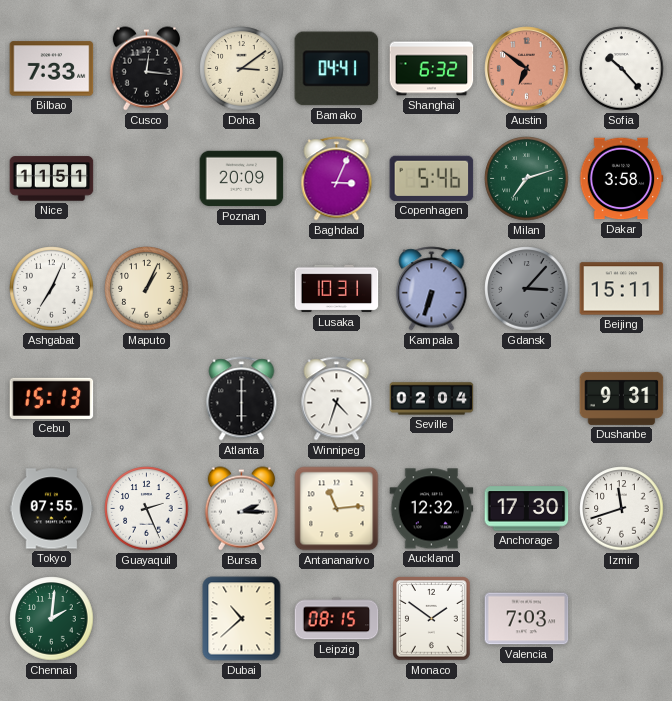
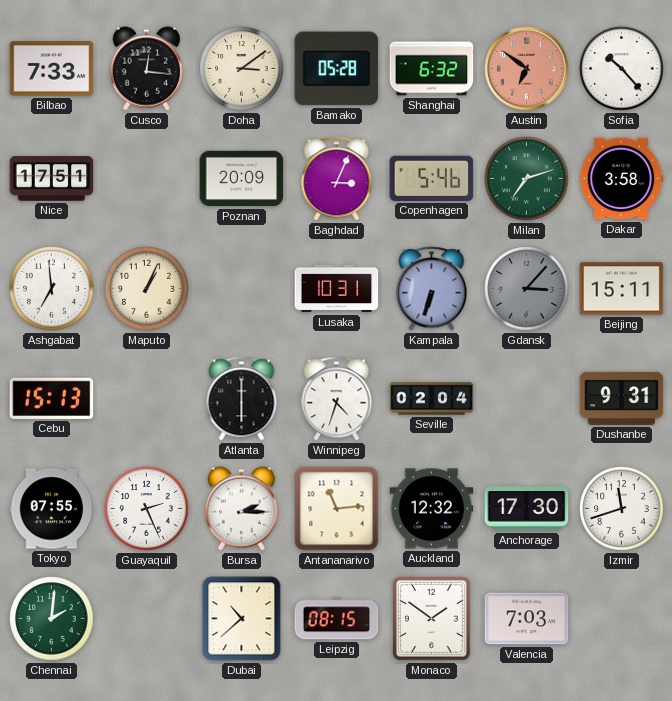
Bamako: 04:41 -> 05:28 (337, 69)
Nice: 11:51 -> 17:51 (52, 179)
Ashgabat: 7:04 -> 6:59 (52, 289)
